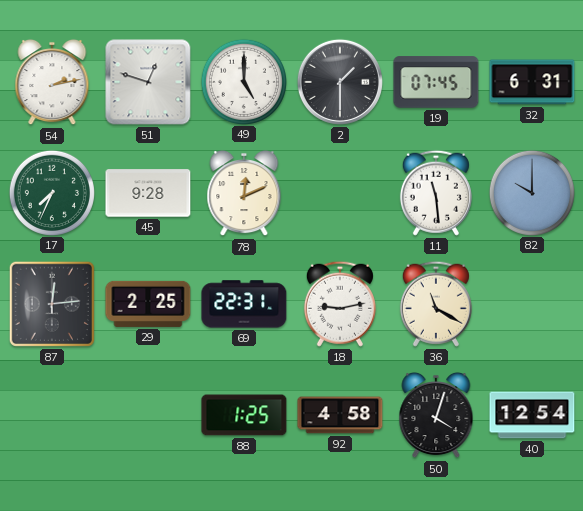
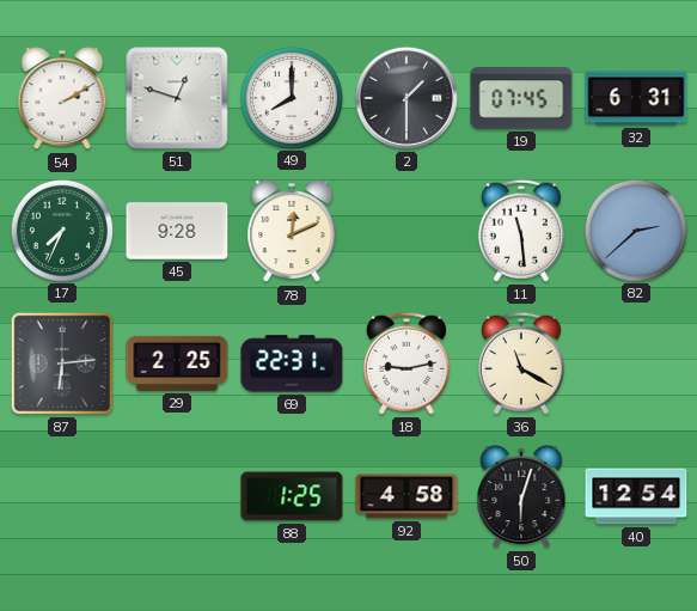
54: 2:13 -> 2:10 (62, 98)
49: 5:00 -> 8:00 (291, 97)
82: 10:00 -> 2:38 (635, 230)
87: 12:14 -> 6:14 (62, 363)
50: 4:03 -> 6:03 (521, 496)
